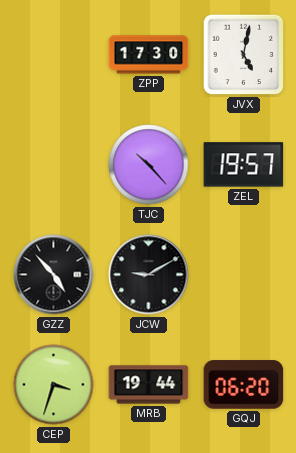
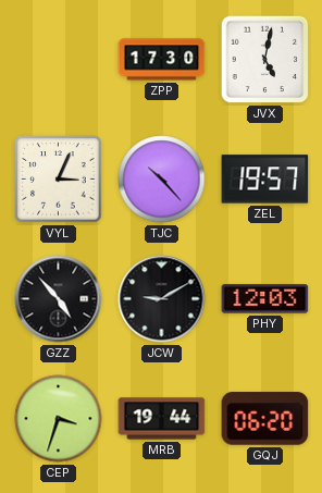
VYL: none -> 3:04 (59, 180)
PHY: none -> 12:03 (265, 299)
